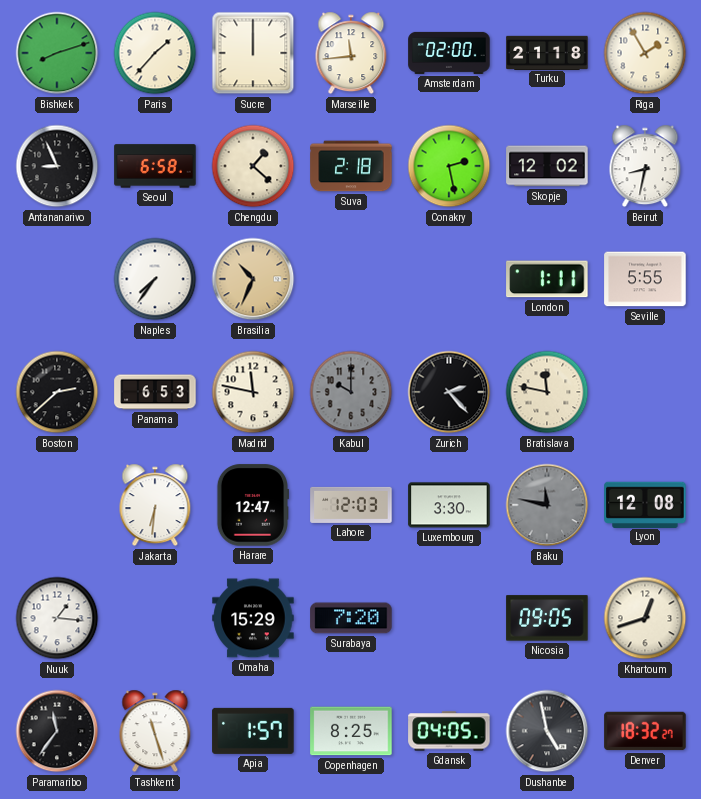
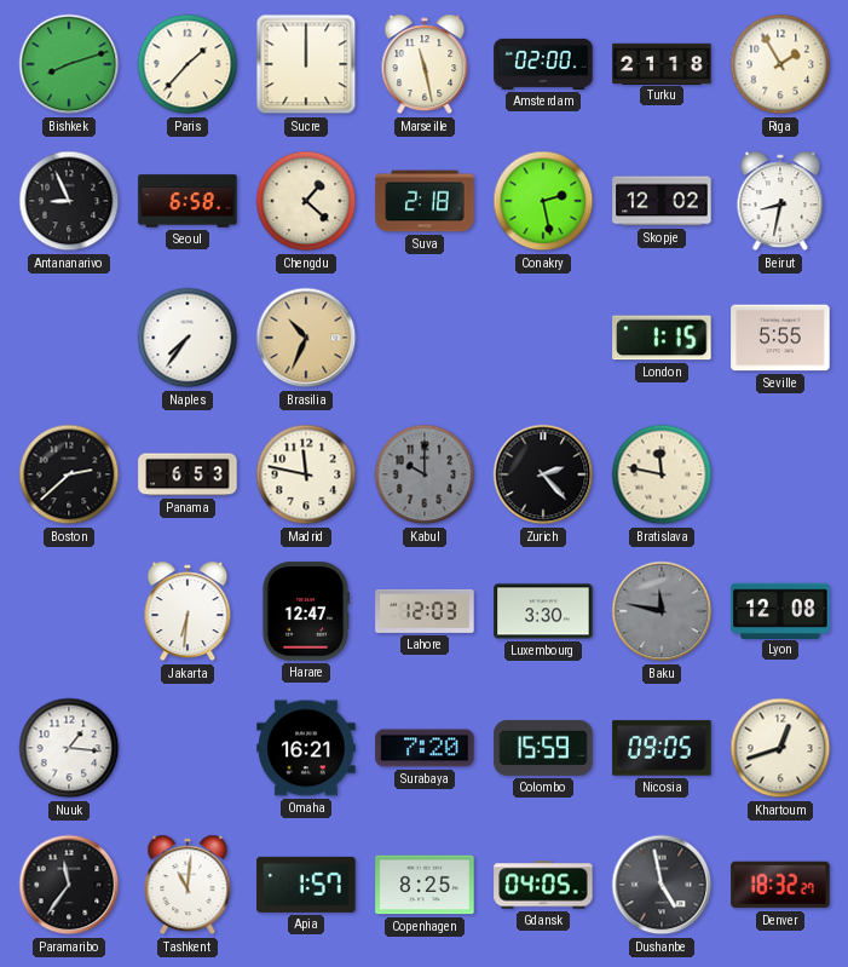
Marseille: 11:44 -> 11:28 (425, 64)
London: 1:11 -> 1:15 (662, 338)
Omaha: 15:29 -> 16:21 (306, 748)
Colombo: none -> 15:59 (543, 748)
Tashkent: 11:27 -> 11:01 (188, 885)
